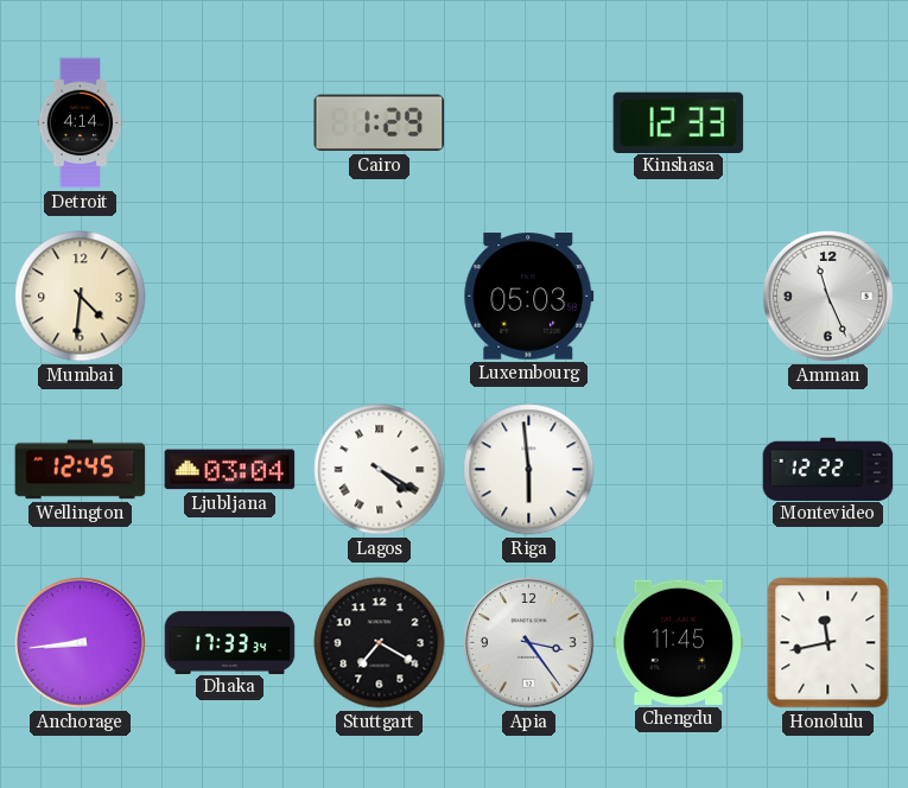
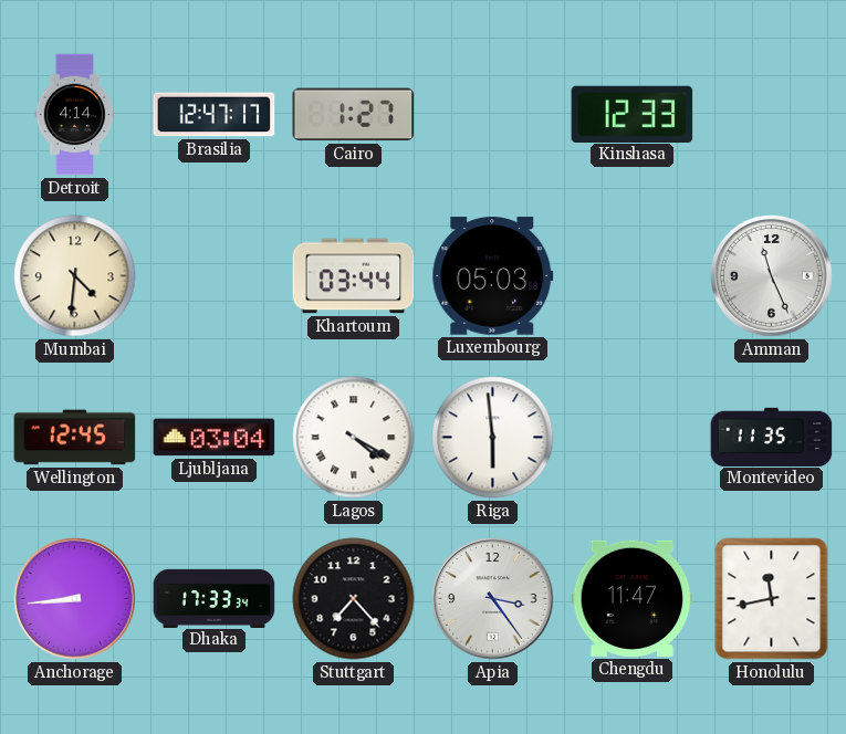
Brasilia: none -> 12:47 (215, 115)
Cairo: 1:29 -> 1:27 (354, 115)
Khartoum: none -> 03:44 (354, 276)
Montevideo: 12:22 -> 11:35 (772, 437)
Stuttgart: 7:20 -> 7:23 (354, 599)
Chengdu: 11:45 -> 11:47 (633, 598)
